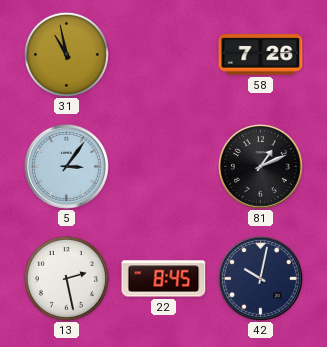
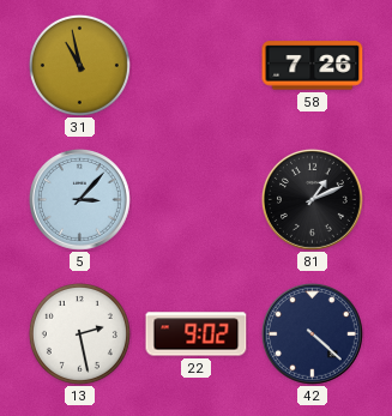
5: 3:06 -> 3:07 (80, 200)
22: 8:45 -> 9:02 (197, 334)
42: 10:02 -> 4:22 (313, 334)
